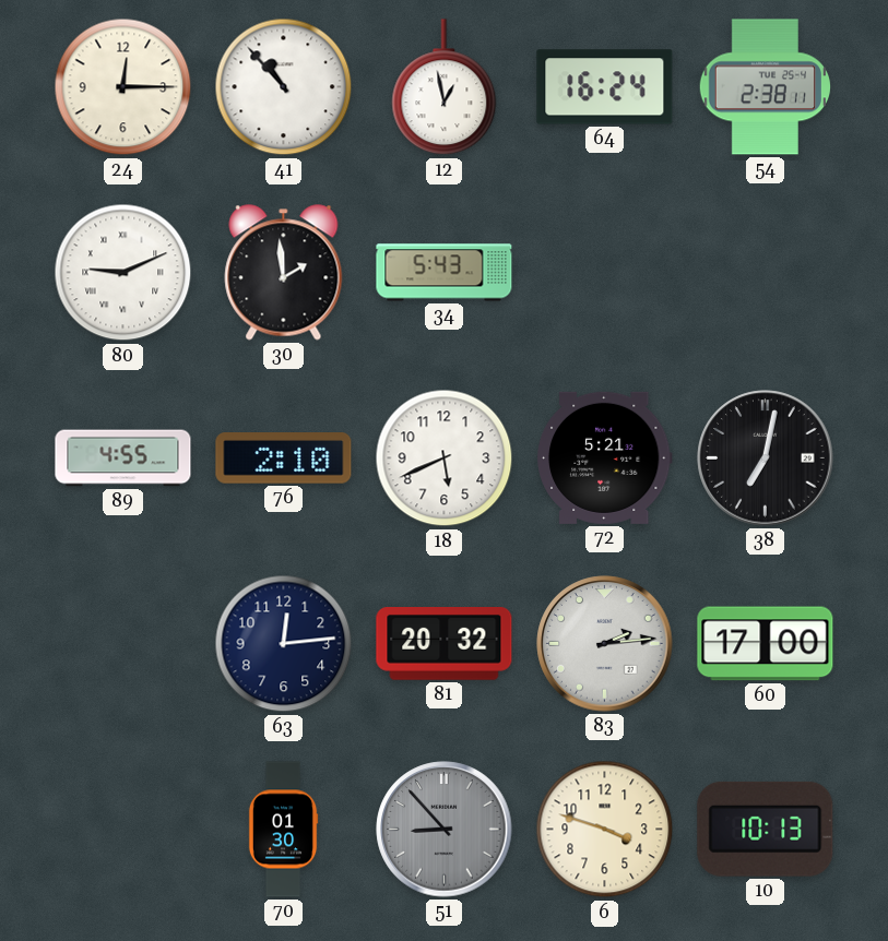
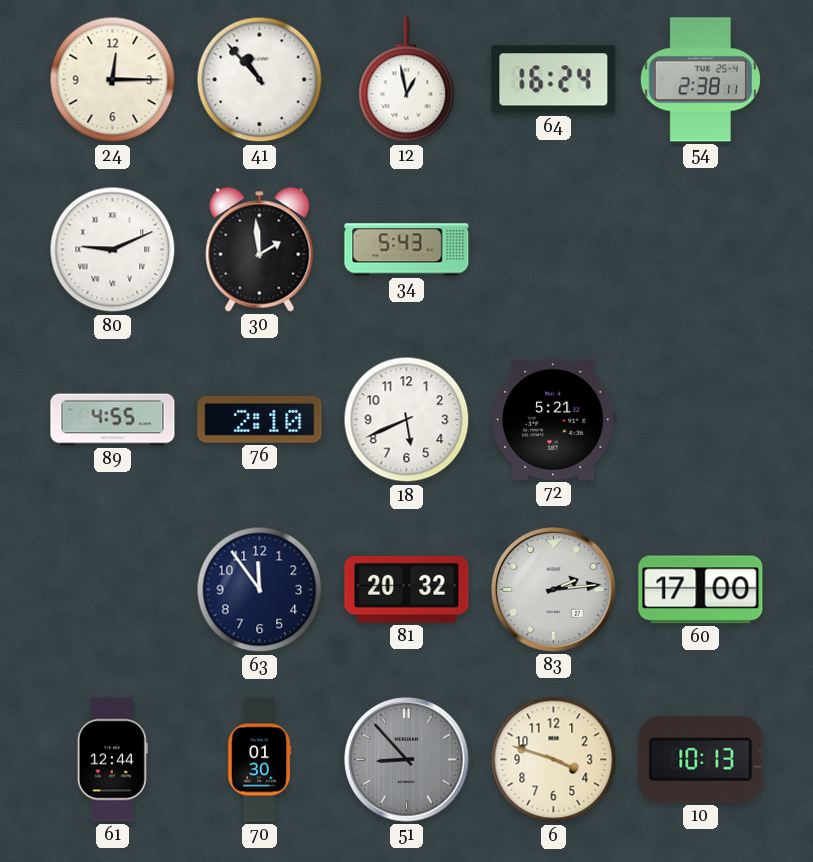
38: 7:02 -> none (766, 458)
63: 12:14 -> 11:54 (260, 590)
61: none -> 12:44 (112, 760)
